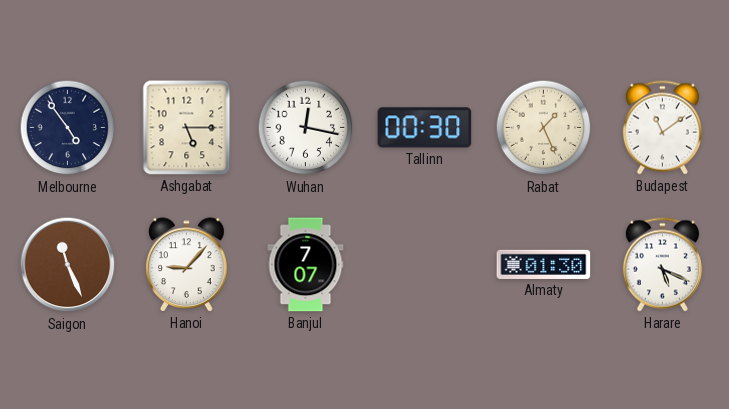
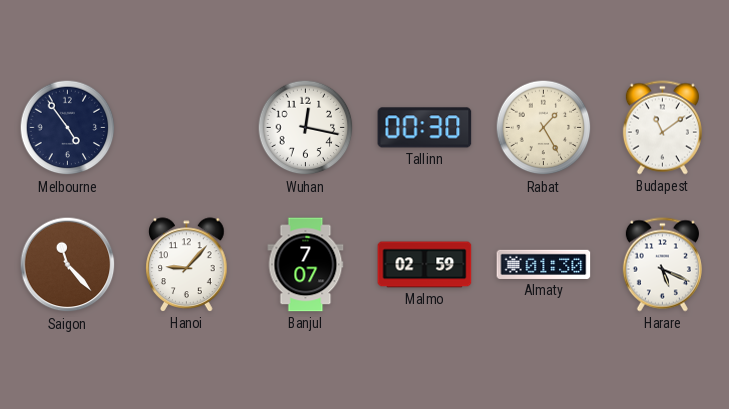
Ashgabat: 5:15 -> none (187, 128)
Rabat: 1:26 -> 1:25 (544, 128)
Saigon: 11:26 -> 11:23 (68, 265)
Malmo: none -> 02:59 (425, 265)
